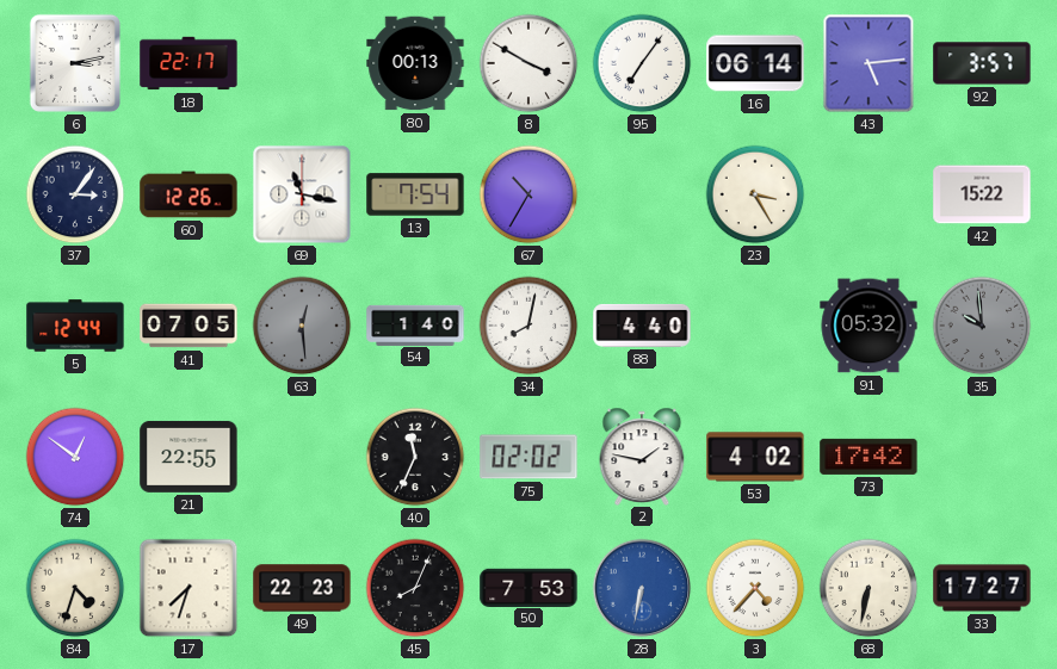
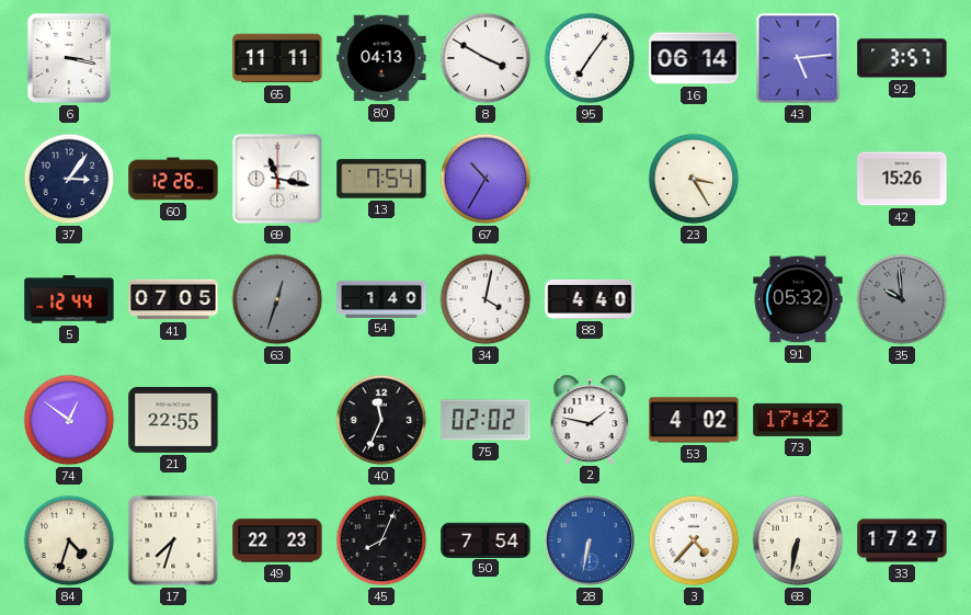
6: 3:13 -> 3:17 (69, 58)
18: 22:17 -> none (188, 63)
65: none -> 11:11 (277, 58)
80: 00:13 -> 04:13 (381, 58)
42: 15:22 -> 15:26 (902, 179)
63: 12:29 -> 12:33 (277, 299)
34: 8:02 -> 4:02 (485, 299)
50: 7:53 -> 7:54 (485, 539)
